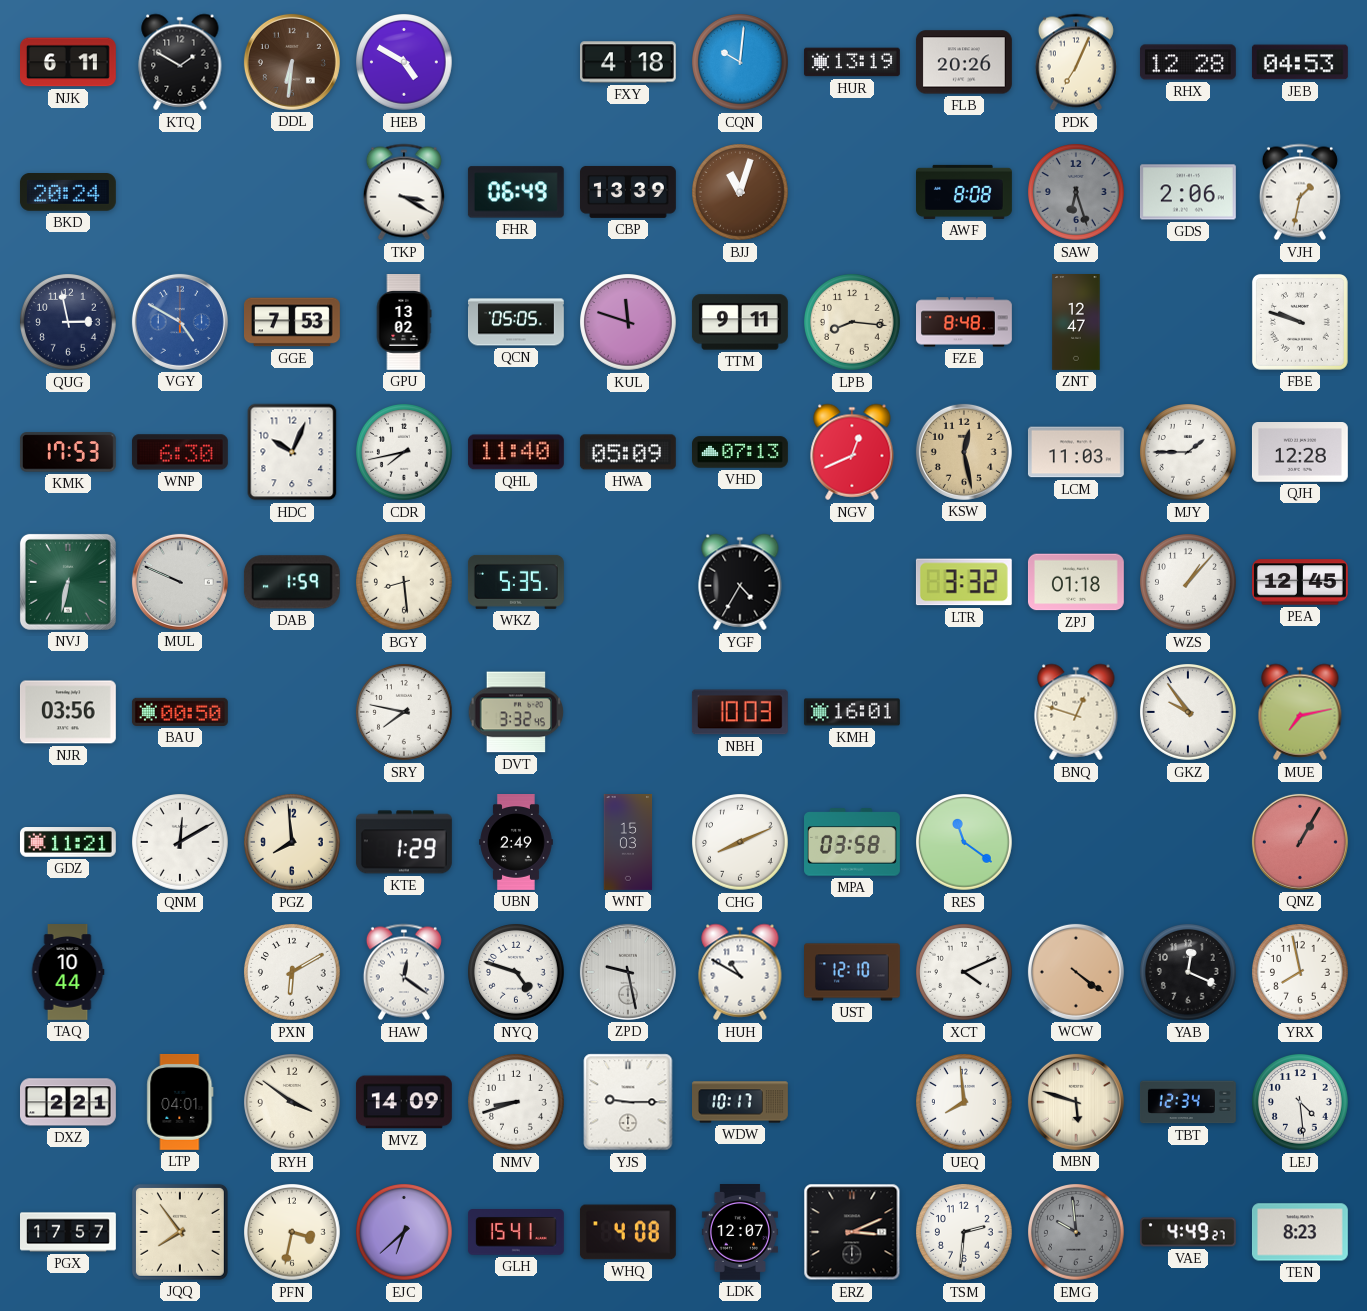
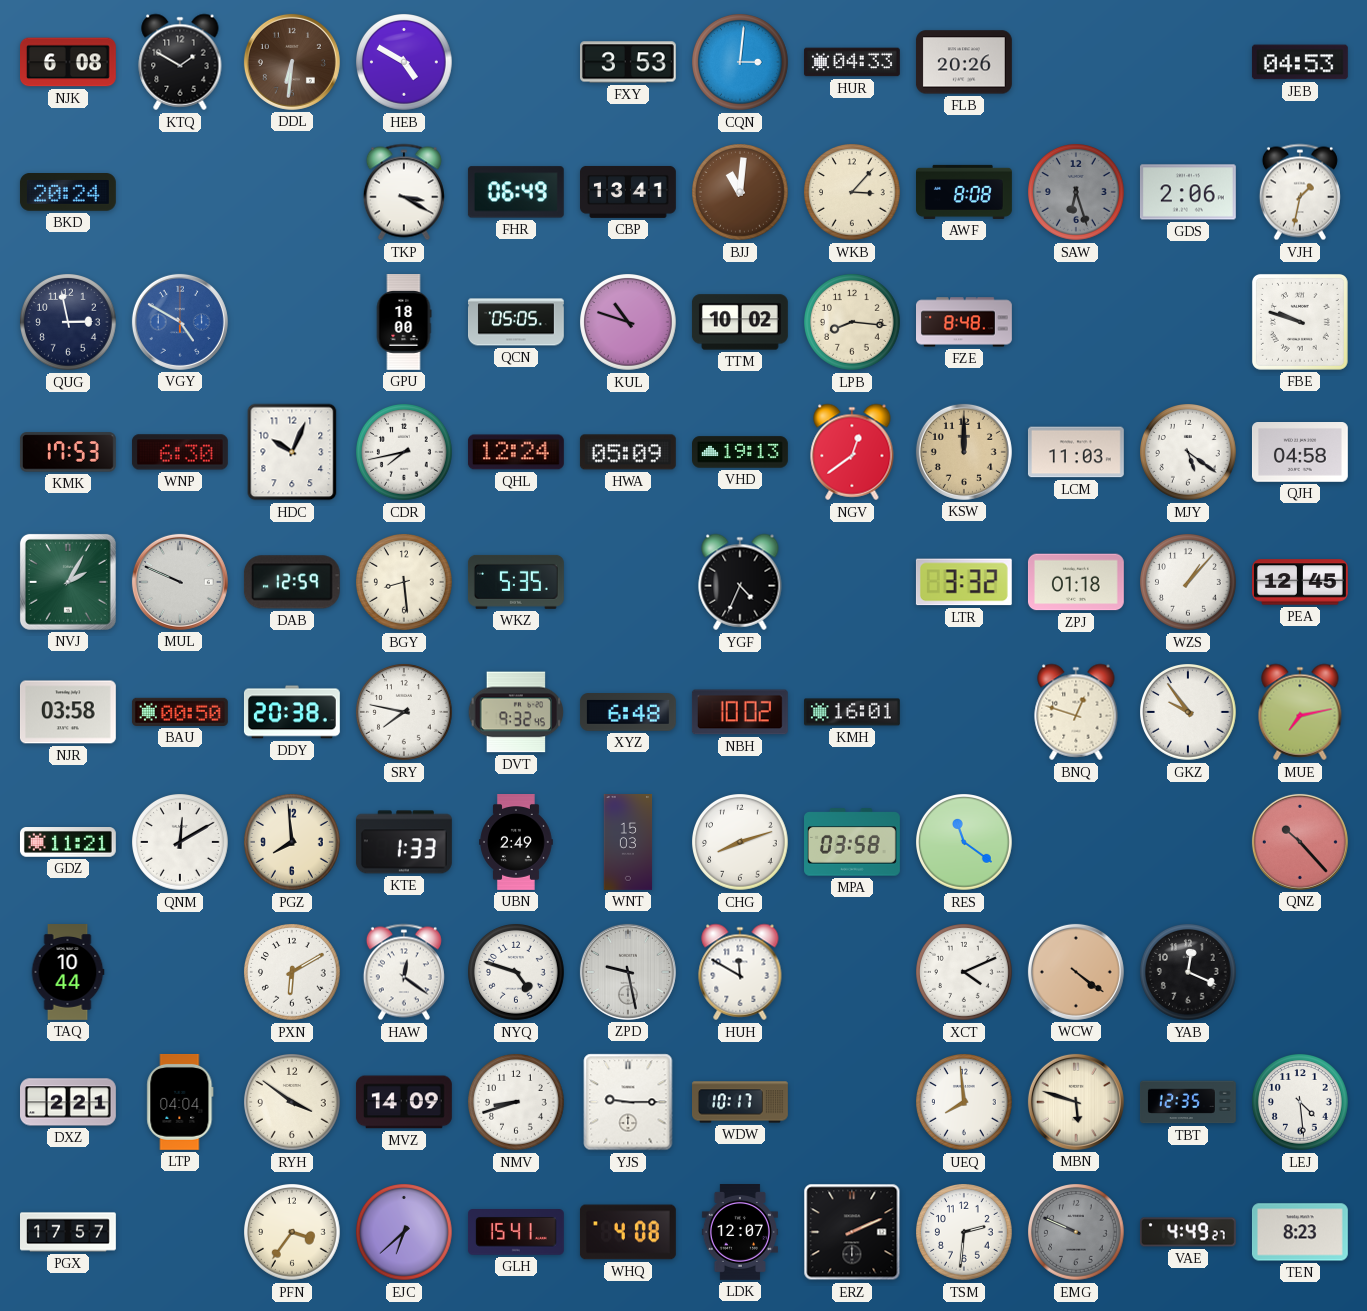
NJK: 6:11 -> 6:08 (69, 62)
FXY: 4:18 -> 3:53 (629, 62)
CQN: 10:01 -> 3:01 (741, 63)
HUR: 13:19 -> 04:33 (852, 62)
PDK: 7:04 -> none (1076, 62)
RHX: 12:28 -> none (1188, 62)
CBP: 13:39 -> 13:41 (629, 192)
BJJ: 11:03 -> 11:01 (741, 193)
WKB: none -> 3:07 (853, 193)
GGE: 7:53 -> none (293, 322)
GPU: 13:02 -> 18:00 (404, 323)
KUL: 11:48 -> 10:48 (629, 323)
TTM: 9:11 -> 10:02 (740, 322)
ZNT: 12:47 -> none (1076, 323)
QHL: 11:40 -> 12:24 (516, 452)
VHD: 07:13 -> 19:13 (741, 452)
NGV: 12:41 -> 12:39 (852, 452)
KSW: 12:28 -> 12:00 (964, 452)
MJY: 1:45 -> 5:21 (1189, 453)
QJH: 12:28 -> 04:58 (1300, 453)
NVJ: 6:32 -> 2:05 (68, 582)
DAB: 1:59 -> 12:59 (292, 582)
YGF: 4:35 -> 4:34 (740, 582)
NJR: 03:56 -> 03:58 (68, 712)
DDY: none -> 20:38 (292, 712)
DVT: 3:32 -> 9:32 (515, 712)
XYZ: none -> 6:48 (628, 712)
NBH: 10:03 -> 10:02 (740, 712)
KTE: 1:29 -> 1:33 (404, 842)
CHG: 8:11 -> 8:12 (741, 843)
QNZ: 1:05 -> 10:23 (1300, 842)
HUH: 10:50 -> 11:50 (740, 972)
UST: 12:10 -> none (853, 972)
YRX: 7:58 -> none (1301, 973)
LTP: 04:01 -> 04:04 (180, 1102)
TBT: 12:34 -> 12:35 (1188, 1102)
JQQ: 7:54 -> none (180, 1232)
PFN: 3:32 -> 3:36 (293, 1233)
ERZ: 3:11 -> 2:11 (852, 1232)
EMG: 9:59 -> 9:49 (1077, 1233)
